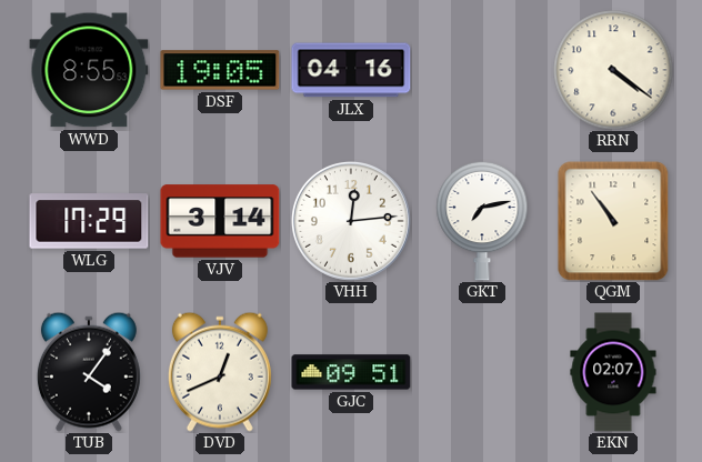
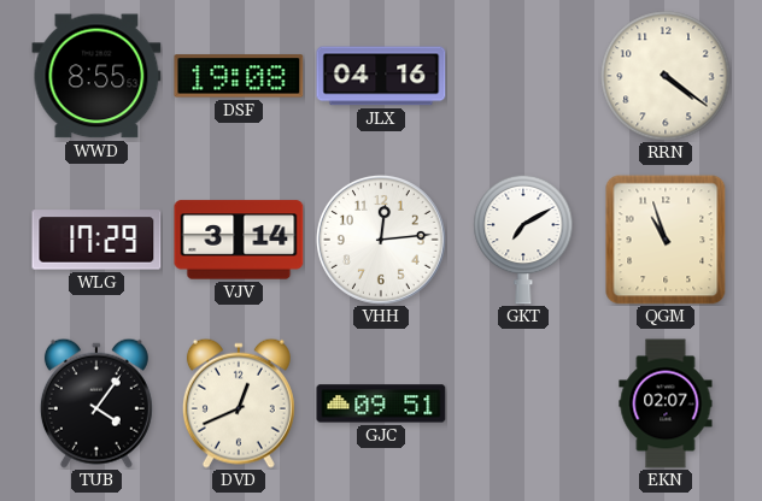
DSF: 19:05 -> 19:08 (239, 76)
GKT: 7:13 -> 7:10 (523, 240)
QGM: 10:54 -> 10:57 (666, 240)
